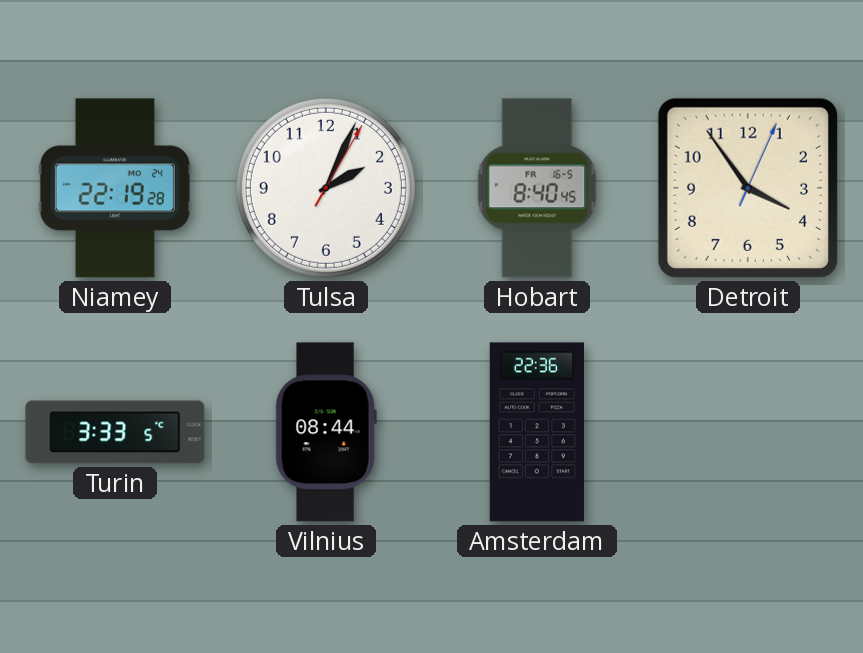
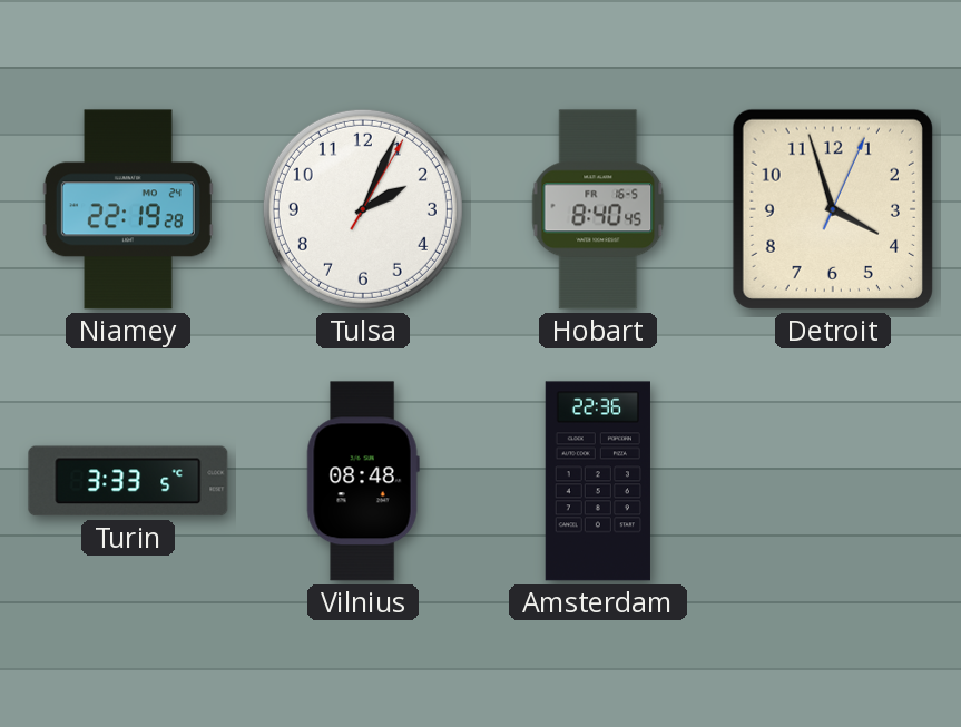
Detroit: 3:54 -> 3:57 (833, 209)
Vilnius: 08:44 -> 08:48 (363, 481)
